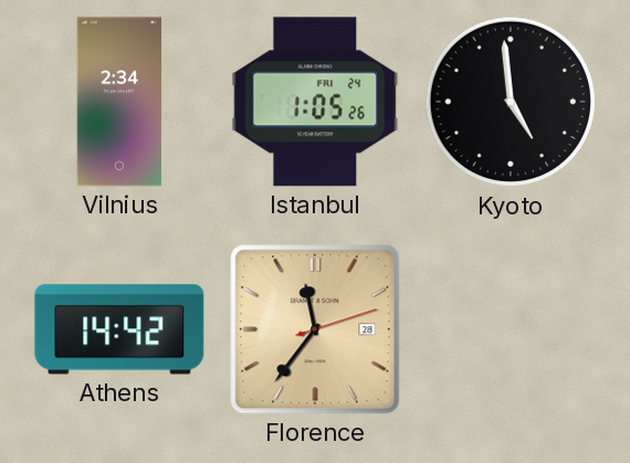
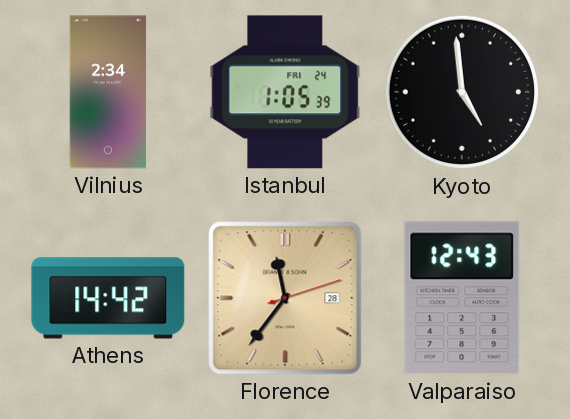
Istanbul: 1:05:26 -> 1:05:39 (285, 92)
Valparaiso: none -> 12:43 (462, 298)
